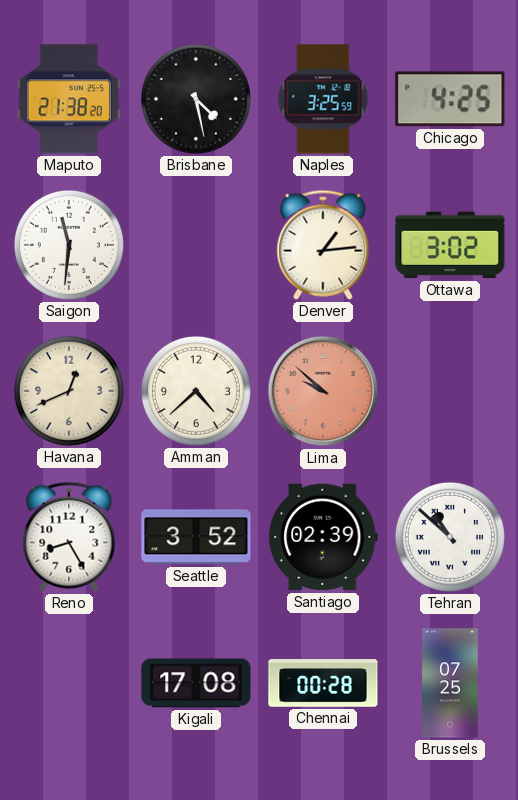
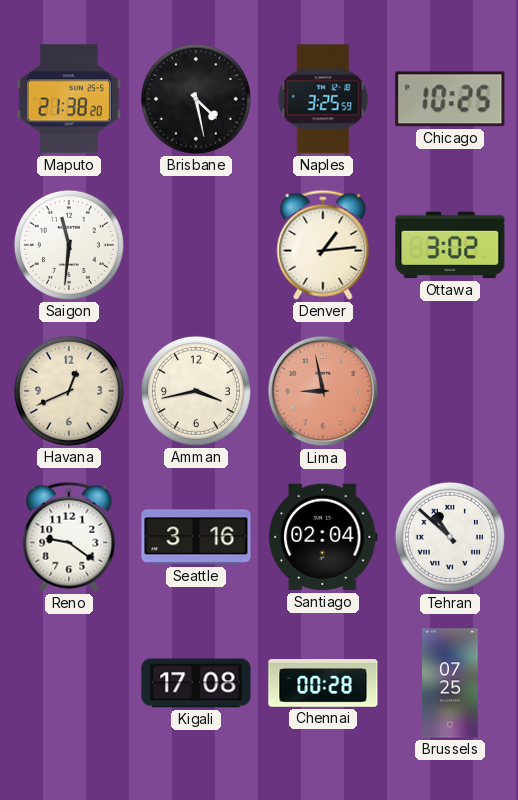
Chicago: 4:25 -> 10:25 (450, 99)
Amman: 4:38 -> 3:43 (196, 391)
Lima: 9:52 -> 8:58 (323, 391)
Reno: 8:25 -> 9:21 (69, 537)
Seattle: 3:52 -> 3:16 (196, 537)
Santiago: 02:39 -> 02:04 (324, 537)
